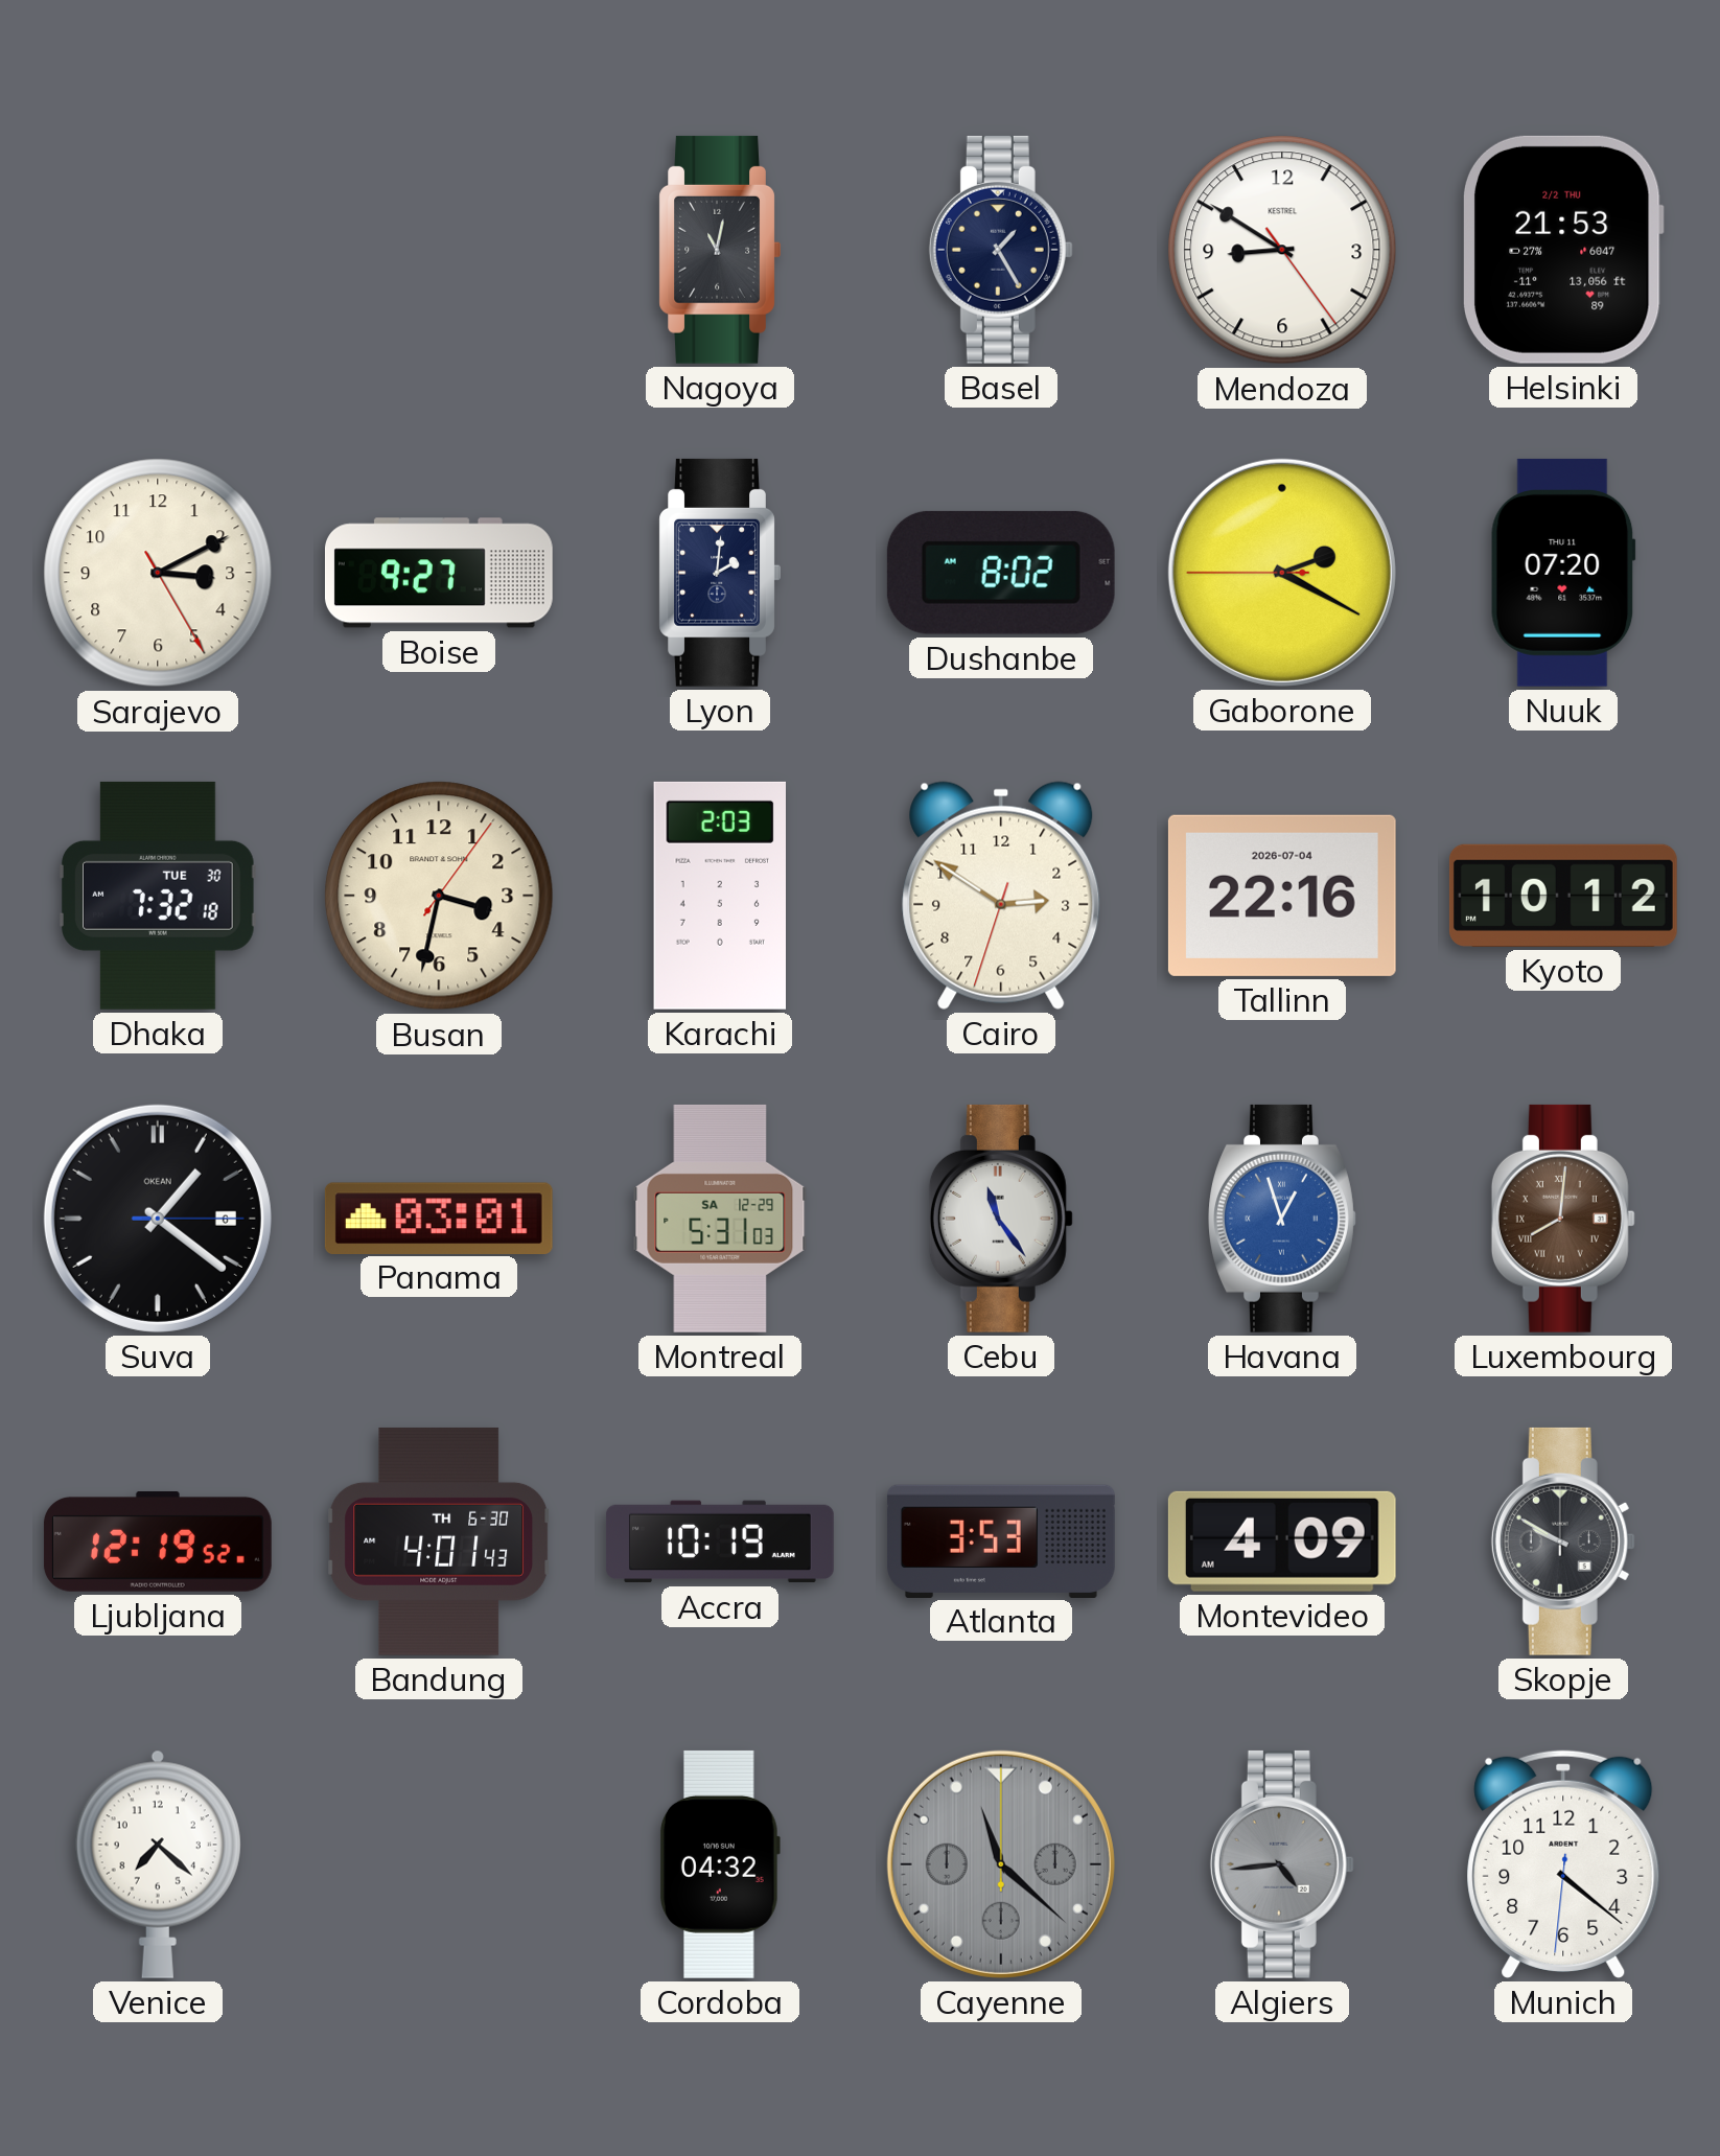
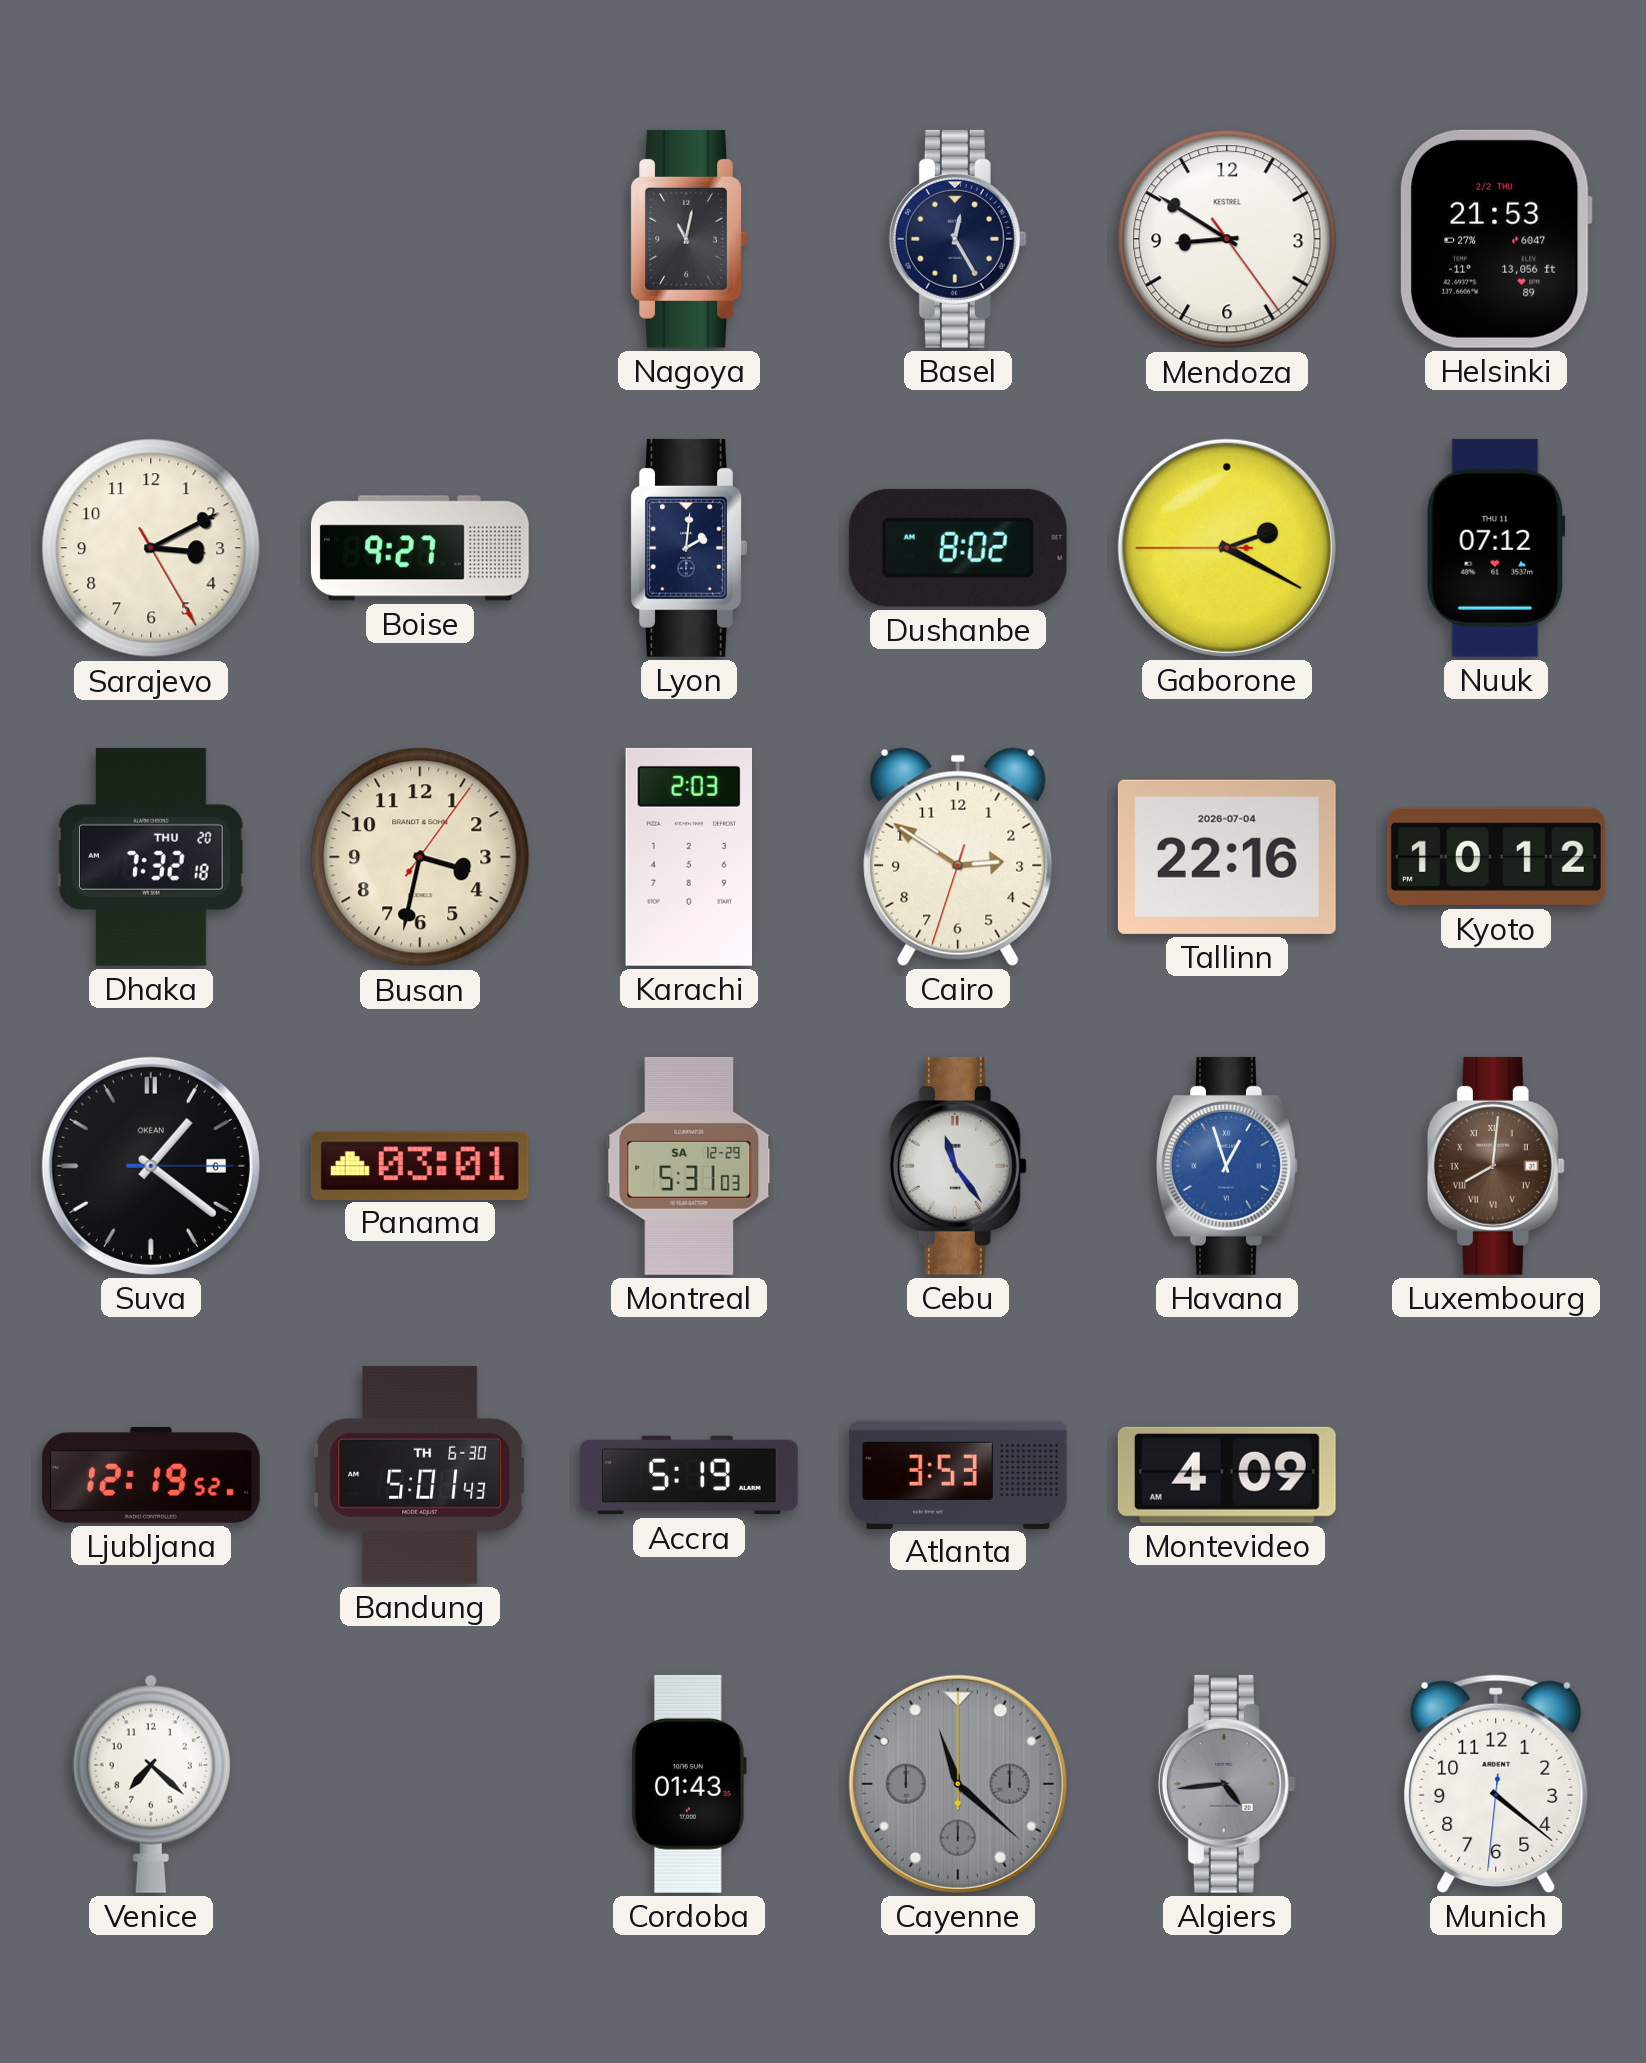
Basel: 1:25 -> 12:25 (958, 239)
Nuuk: 07:20 -> 07:12 (1496, 548)
Dhaka date: TUE 30 -> THU 20 (151, 857)
Bandung: 4:01 -> 5:01 (421, 1475)
Accra: 10:19 -> 5:19 (689, 1475)
Skopje: 9:50 -> none (1563, 1541)
Cordoba: 04:32 -> 01:43 (689, 1784)
